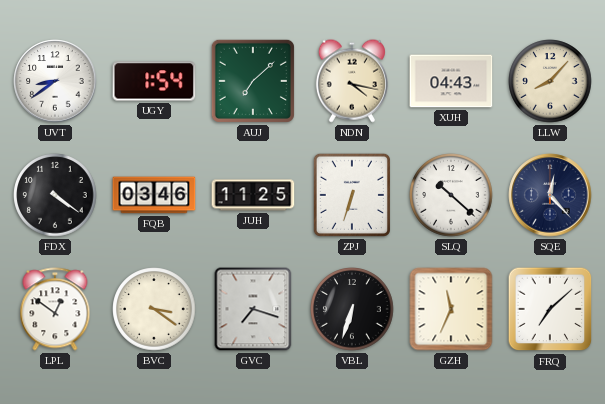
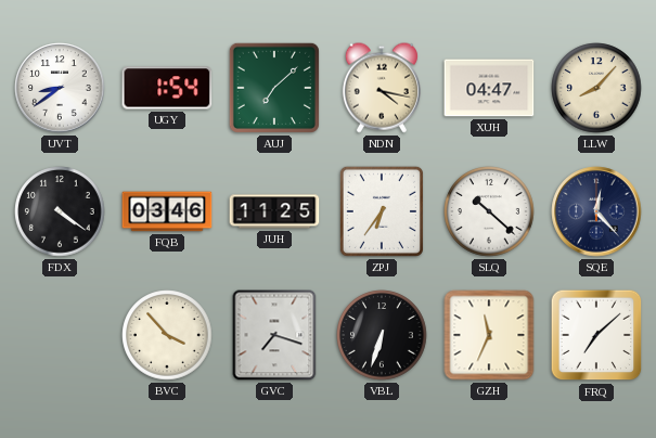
XUH: 04:43 -> 04:47 (489, 88)
ZPJ: 6:33 -> 6:36 (382, 211)
LPL: 12:51 -> none (55, 309)
BVC: 3:21 -> 3:53 (167, 335)
